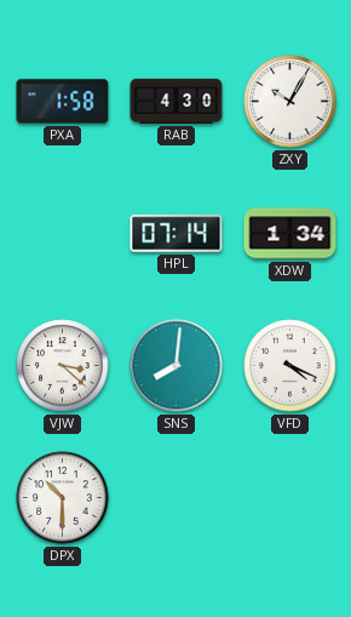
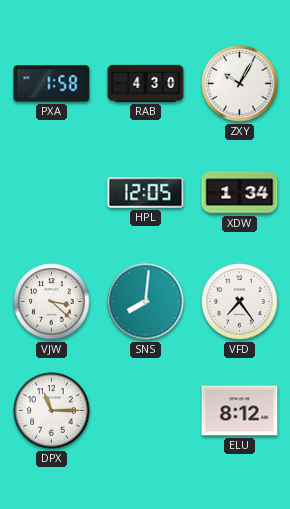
HPL: 07:14 -> 12:05 (146, 193)
VFD: 4:19 -> 7:24 (240, 302)
DPX: 10:30 -> 11:15 (52, 411)
ELU: none -> 8:12 (240, 411)
